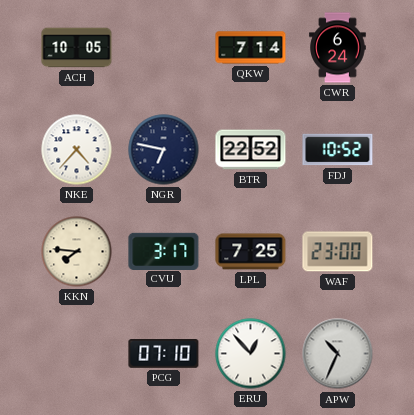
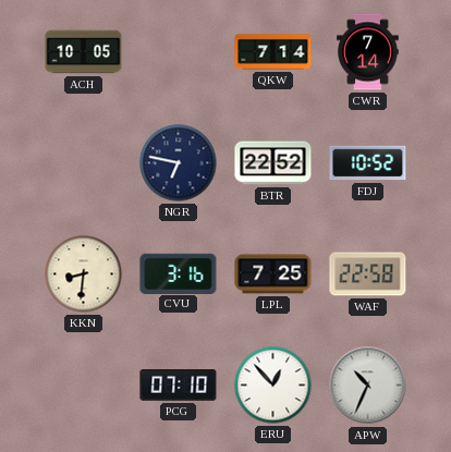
CWR: 6:24 -> 7:14 (368, 52)
NKE: 4:37 -> none (77, 150)
KKN: 7:46 -> 8:31 (84, 274)
CVU: 3:17 -> 3:16 (179, 273)
WAF: 23:00 -> 22:58 (368, 274)
